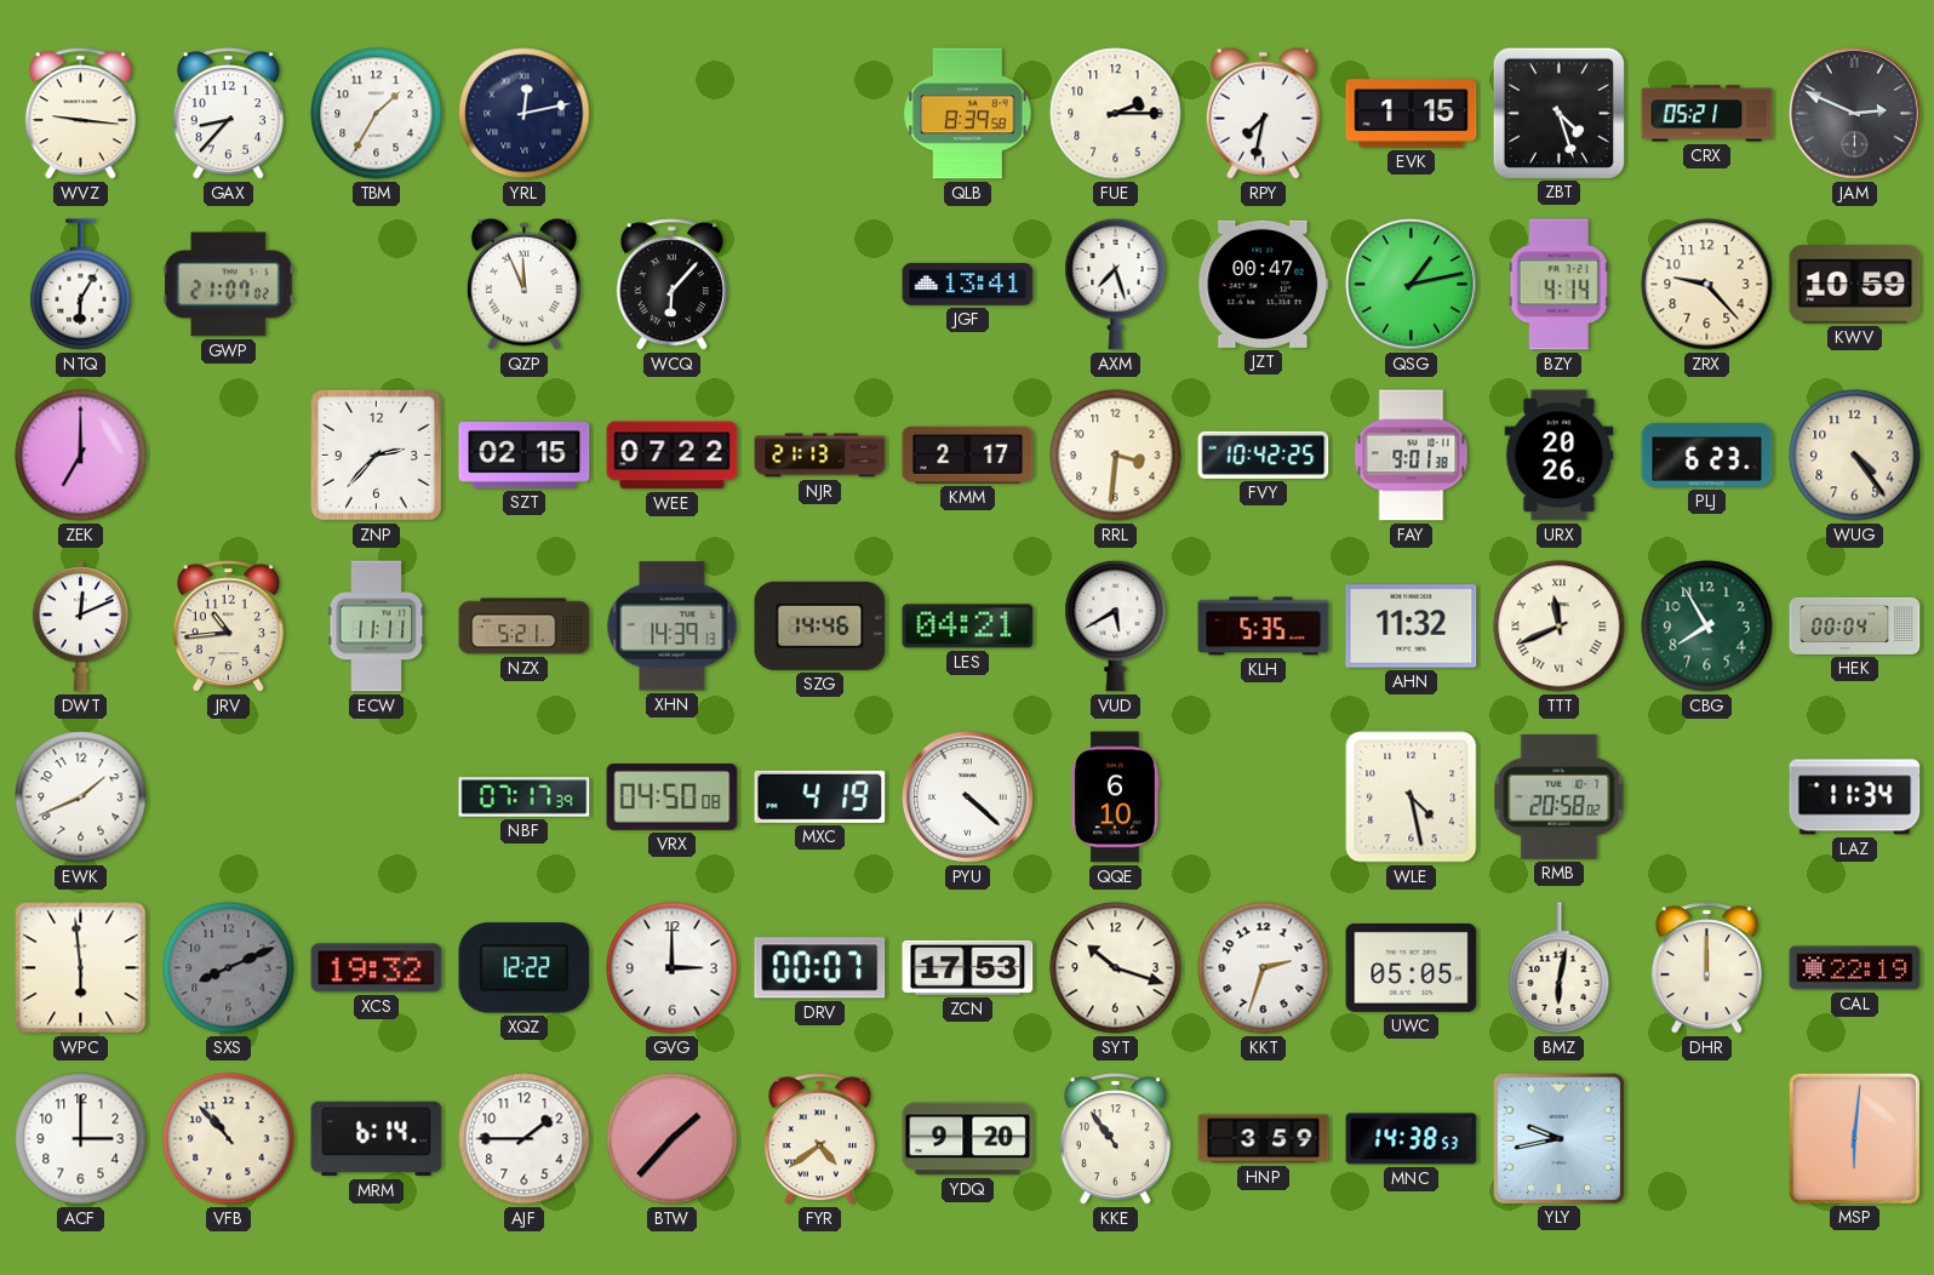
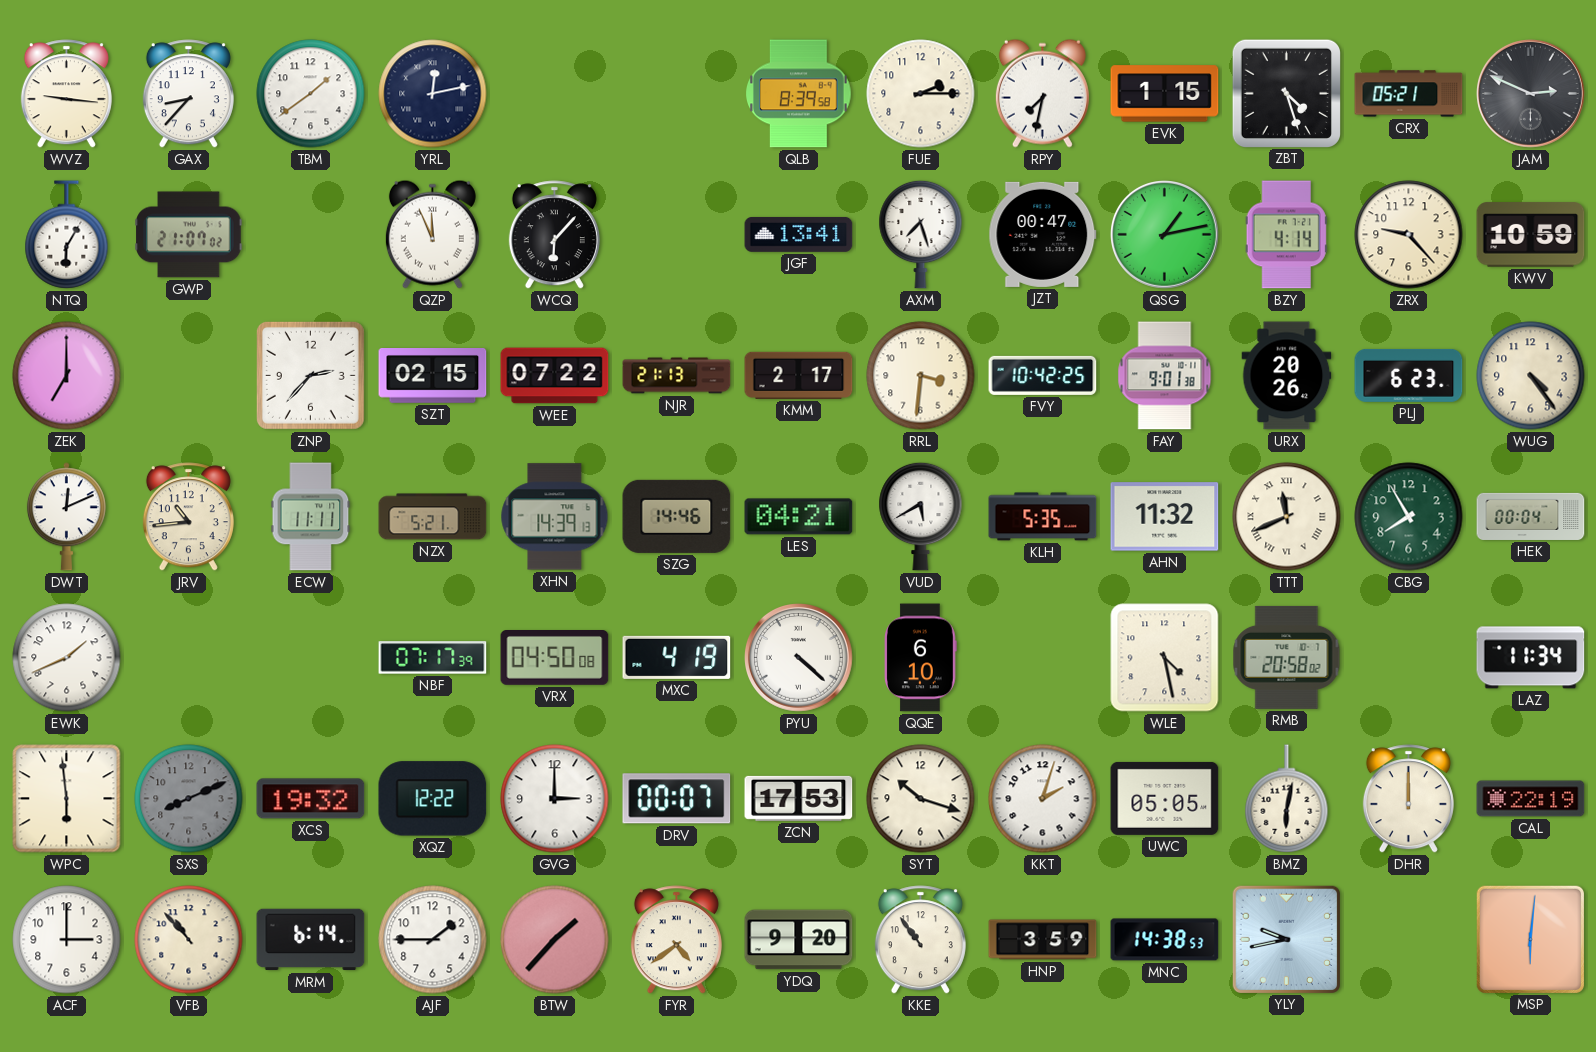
TBM: 1:35 -> 1:39 (311, 94)
KKT: 2:33 -> 2:03 (1043, 799)
